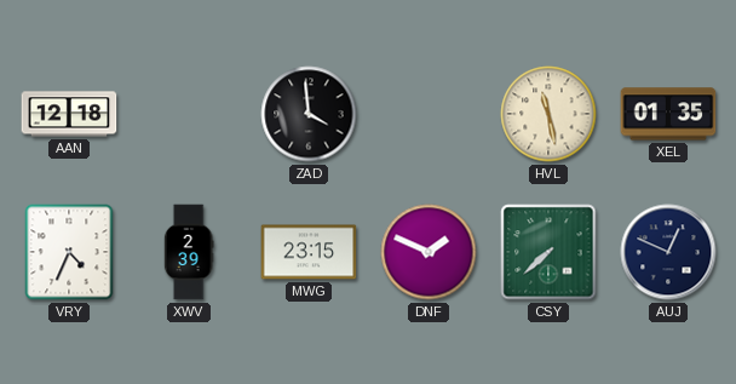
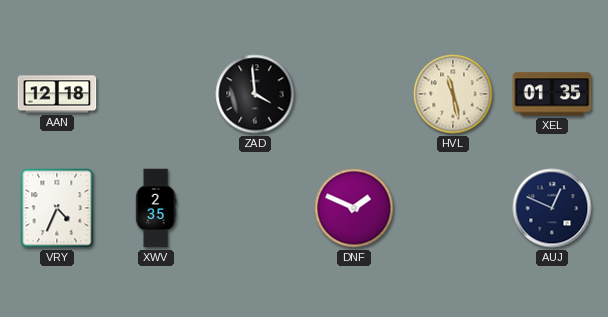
XWV: 2:39 -> 2:35 (156, 208)
MWG: 23:15 -> none (309, 252)
CSY: 7:38 -> none (548, 252)
